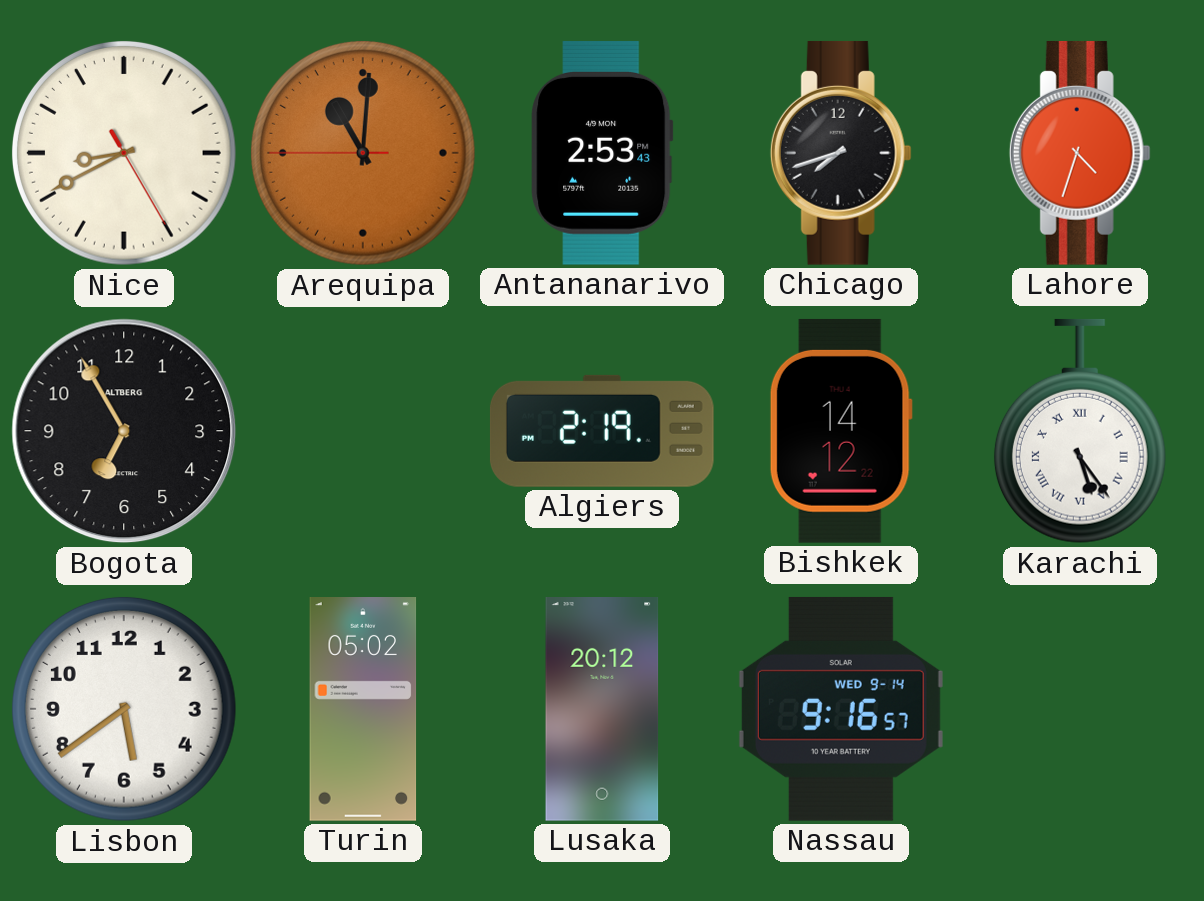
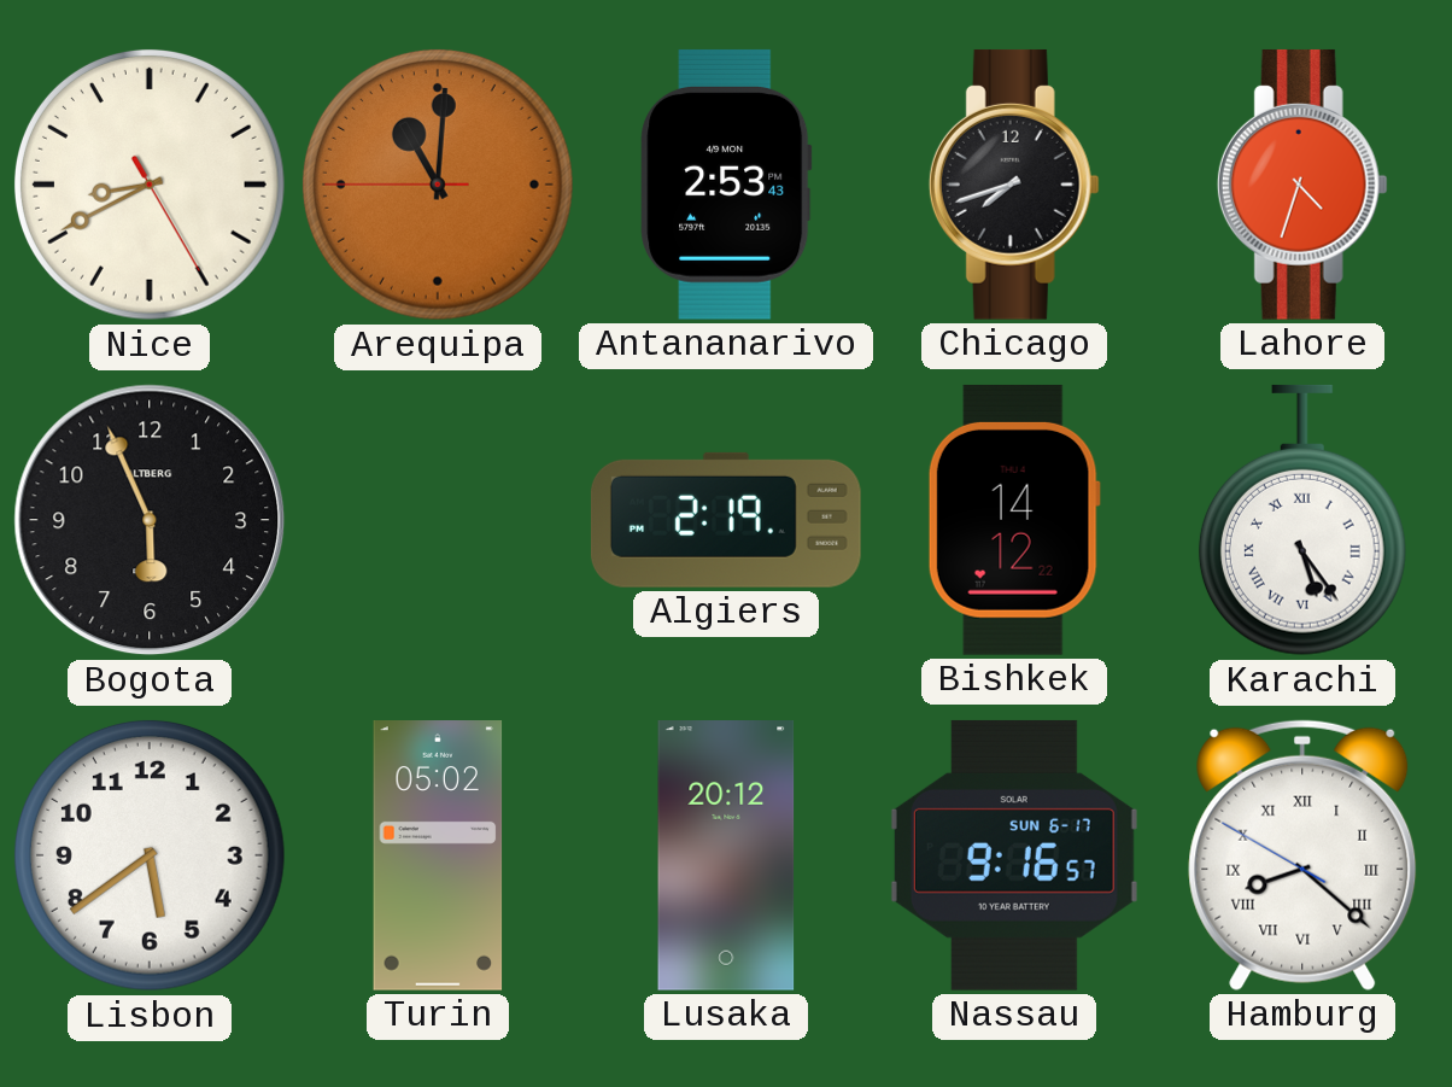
Bogota: 6:55 -> 5:56 (150, 520)
Nassau date: WED 9-14 -> SUN 6-17 (1014, 855)
Hamburg: none -> 8:21 (1302, 855)
